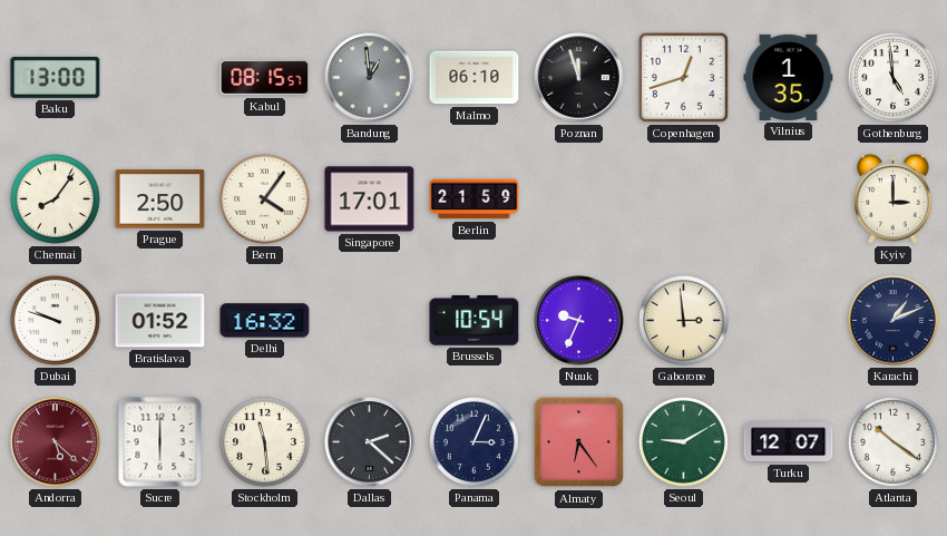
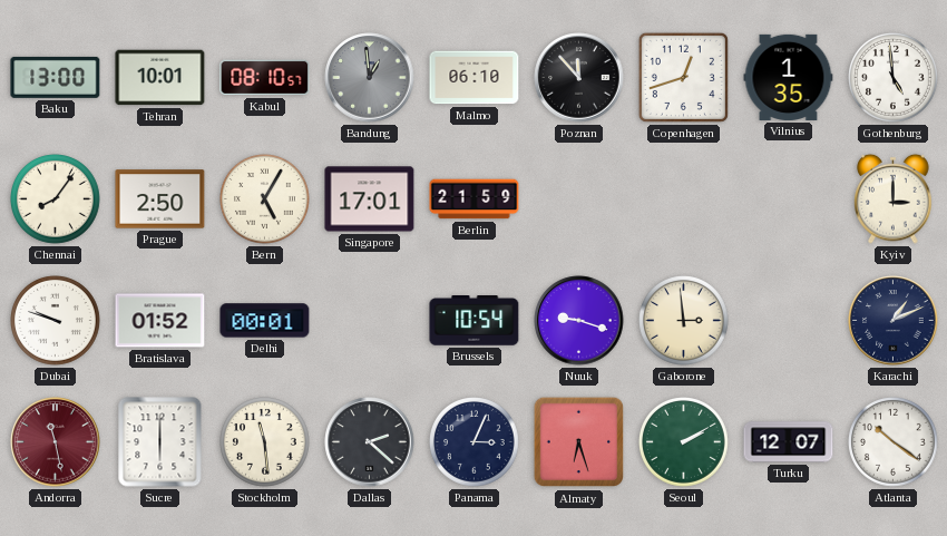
Tehran: none -> 10:01 (160, 78)
Kabul: 08:15 -> 08:10 (265, 78)
Poznan: 11:57 -> 11:53 (579, 78)
Bern: 4:06 -> 5:05 (265, 199)
Delhi: 16:32 -> 00:01 (265, 321)
Nuuk: 9:34 -> 9:18 (579, 321)
Andorra: 5:22 -> 11:28 (56, 442)
Almaty: 6:24 -> 6:27 (579, 442)
Seoul: 9:10 -> 2:10 (684, 442)
